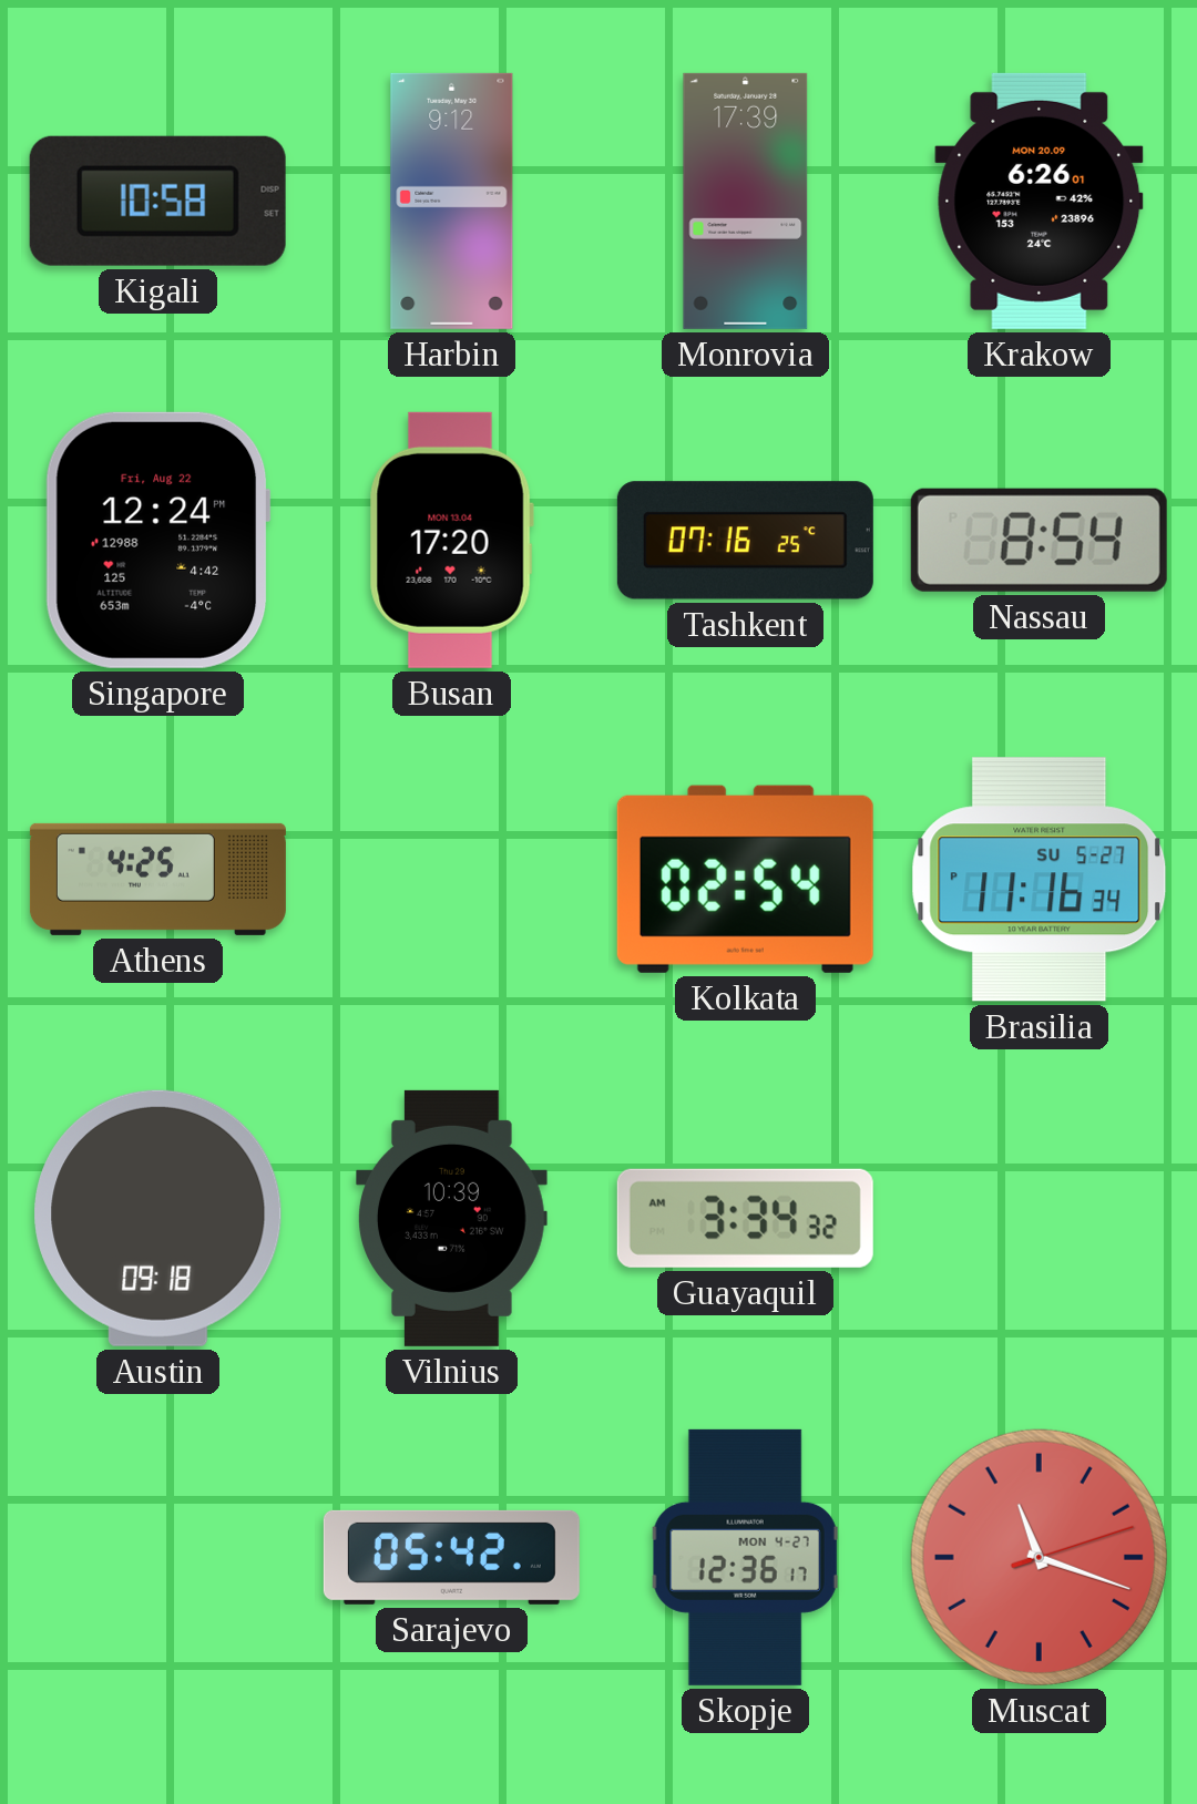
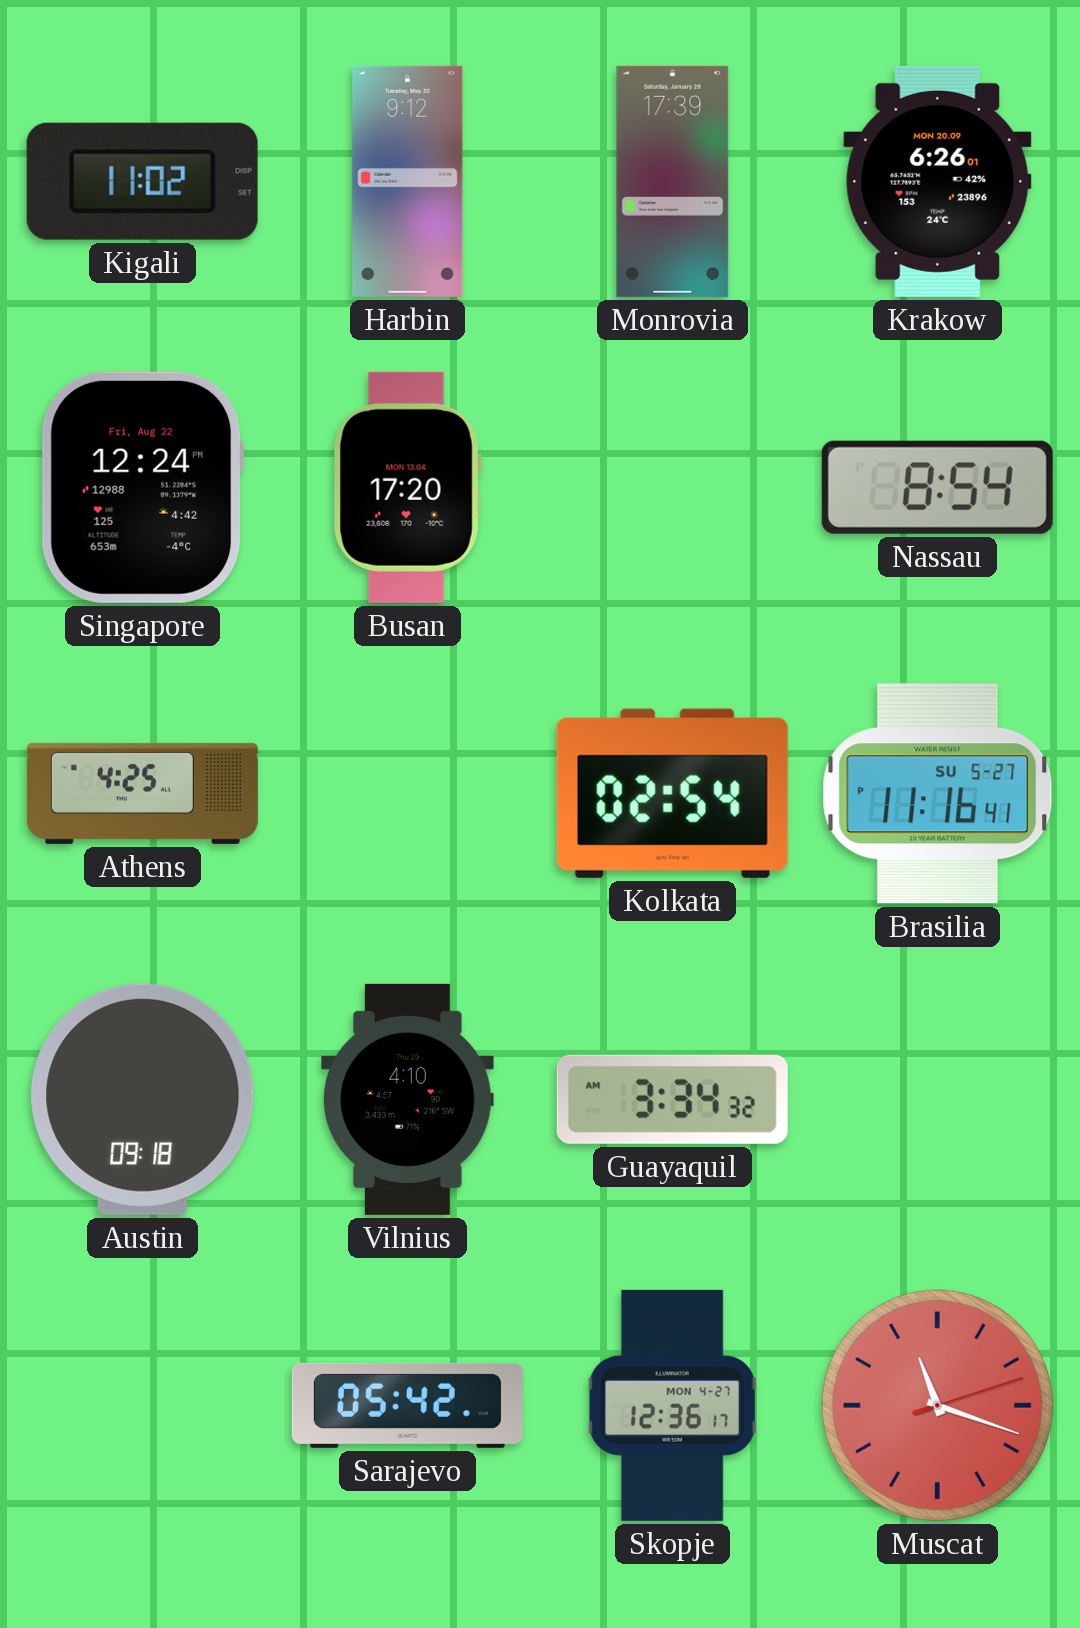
Kigali: 10:58 -> 11:02 (142, 181)
Tashkent: 07:16 -> none (745, 541)
Brasilia: 11:16:34 PM -> 11:16:41 PM (938, 794)
Vilnius: 10:39 -> 4:10 (408, 1099)
